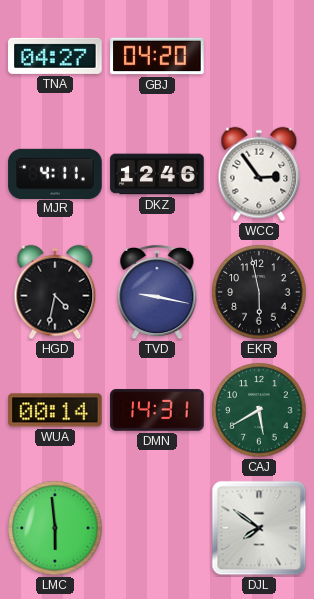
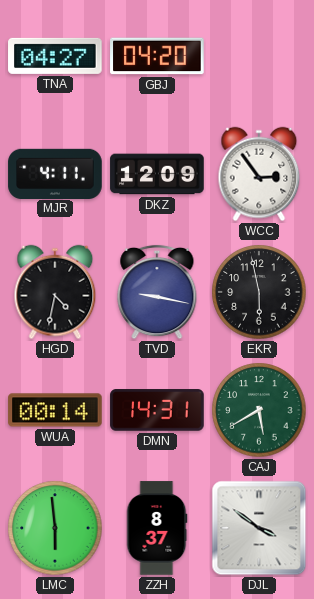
DKZ: 12:46 -> 12:09 (157, 174)
ZZH: none -> 8:37 (157, 528)
DJL: 7:51 -> 3:51 (259, 528)
